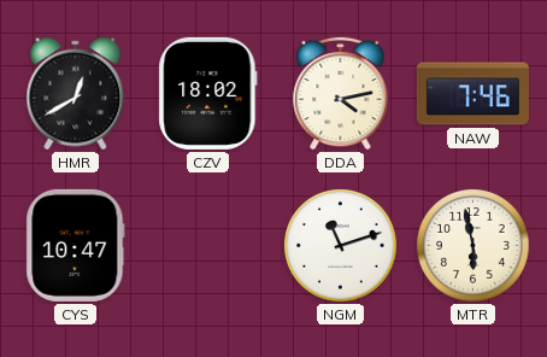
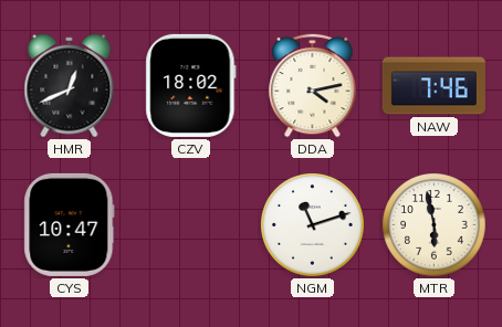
HMR: 12:40 -> 12:41 (70, 86)
